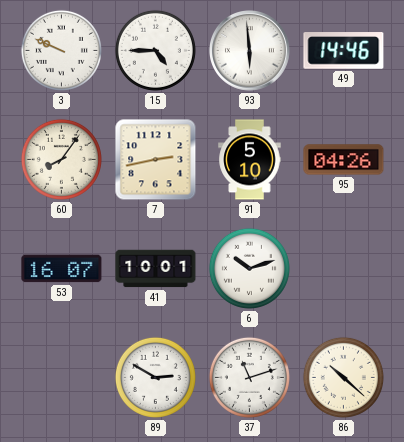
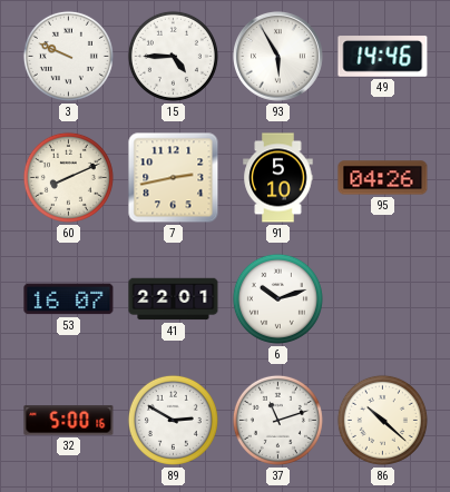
93: 5:59 -> 5:55 (278, 57)
60: 8:06 -> 8:11 (68, 177)
41: 10:01 -> 22:01 (174, 299)
32: none -> 5:00 (69, 421)
